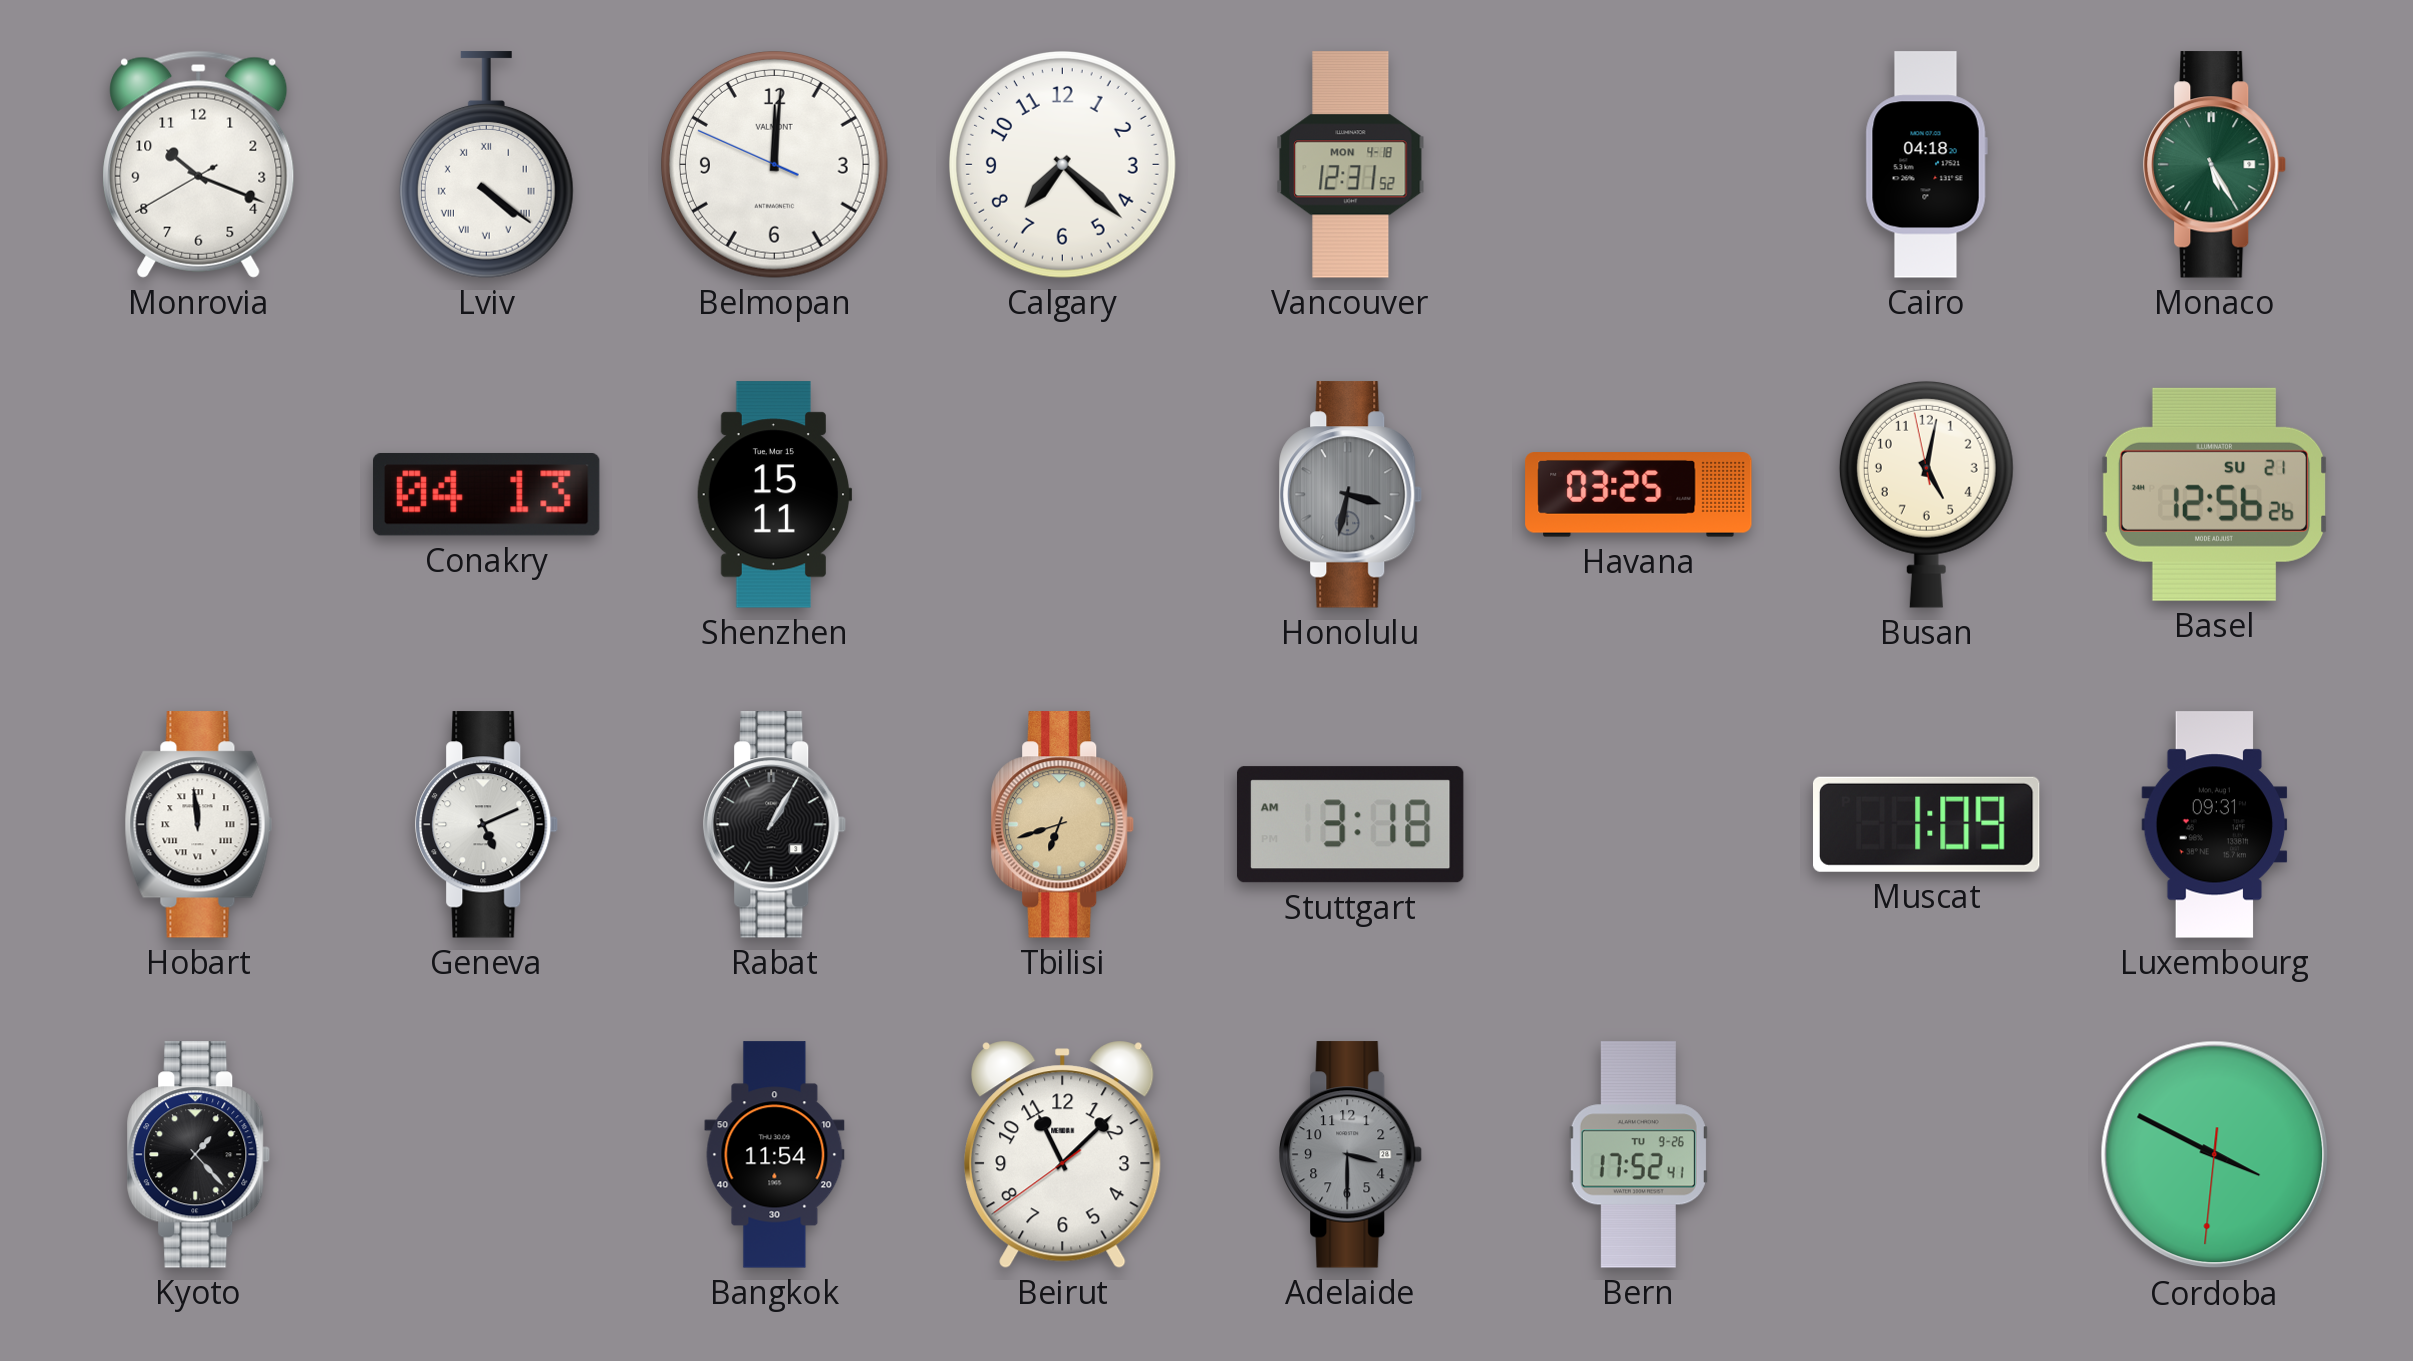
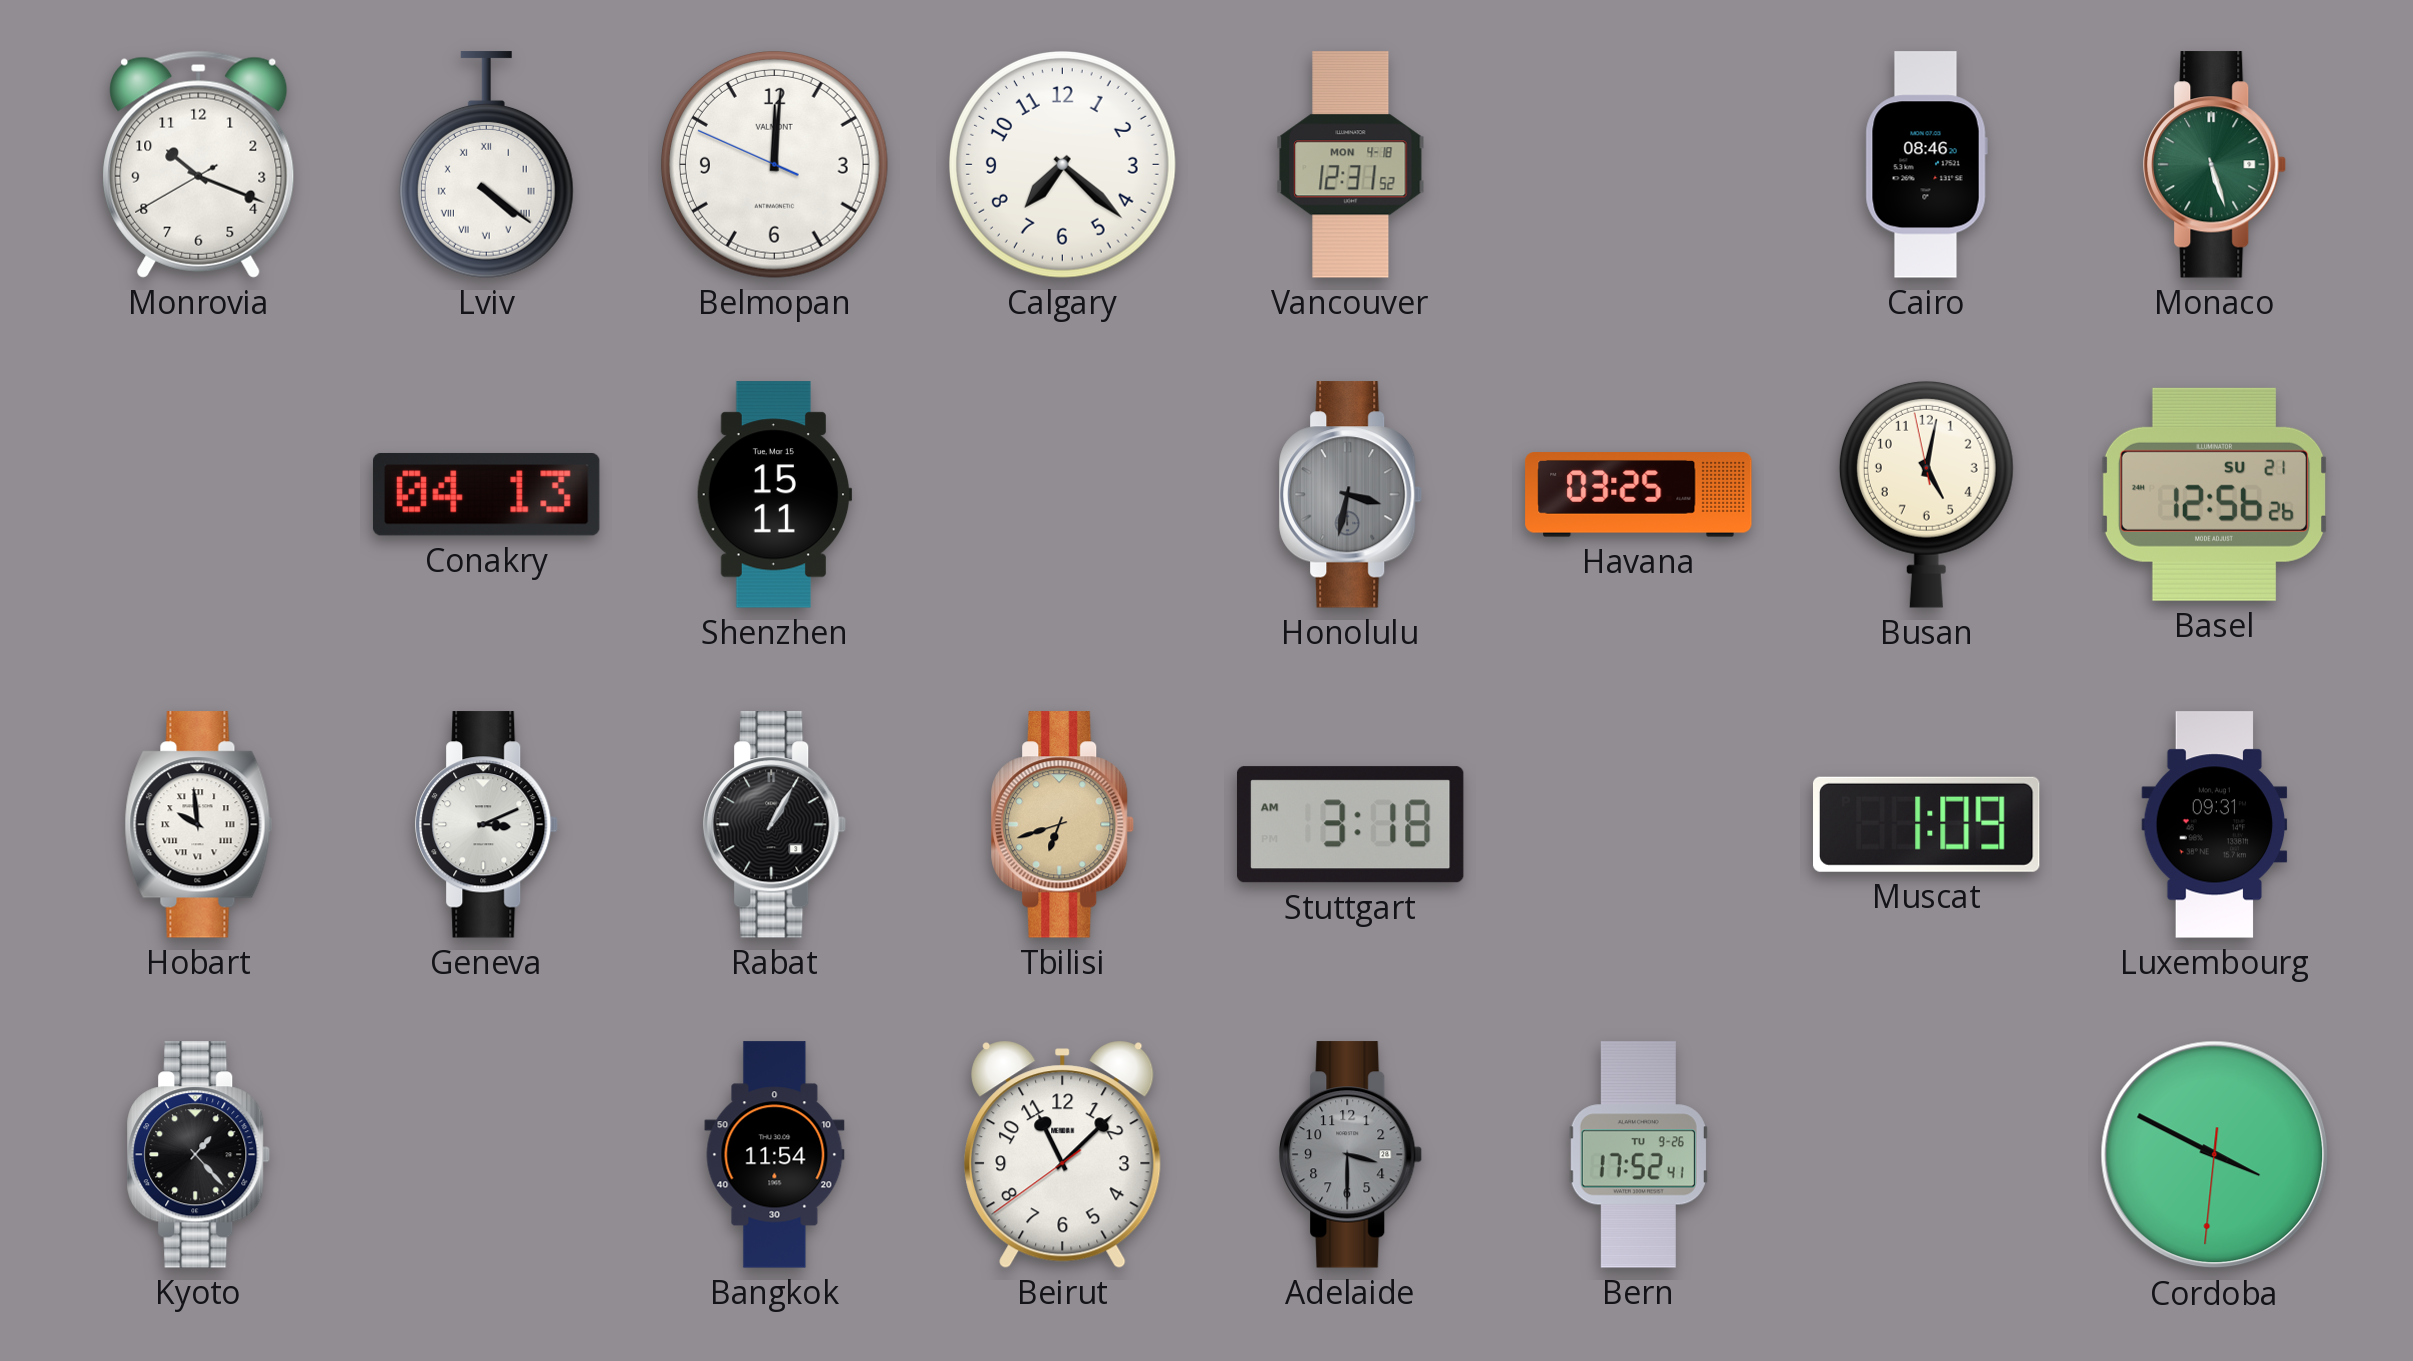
Cairo: 04:18 -> 08:46 (1926, 165)
Monaco: 5:25 -> 5:27 (2215, 165)
Hobart: 11:59 -> 9:59 (199, 825)
Geneva: 5:11 -> 3:11 (487, 825)
